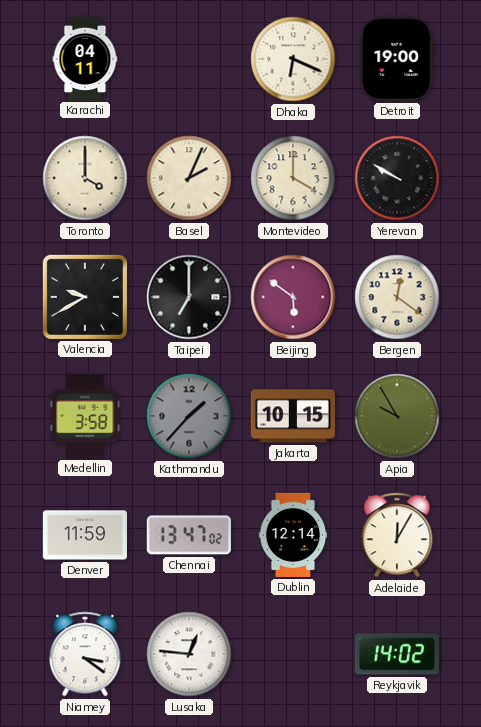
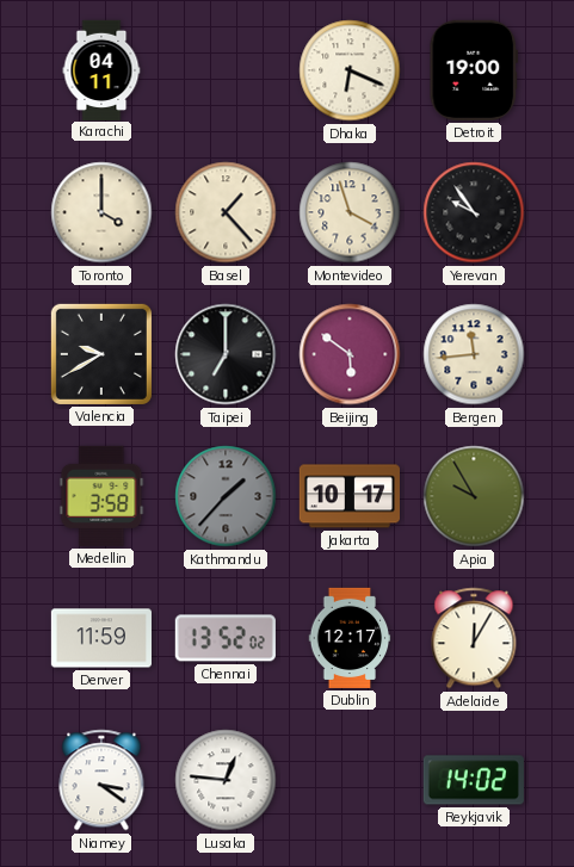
Basel: 2:04 -> 1:23 (226, 212)
Montevideo: 4:00 -> 3:57 (350, 212)
Yerevan: 9:50 -> 9:54 (474, 212)
Bergen: 12:21 -> 11:44 (474, 354)
Jakarta: 10:15 -> 10:17 (350, 496)
Chennai: 13:47 -> 13:52 (226, 638)
Dublin: 12:14 -> 12:17 (350, 638)
